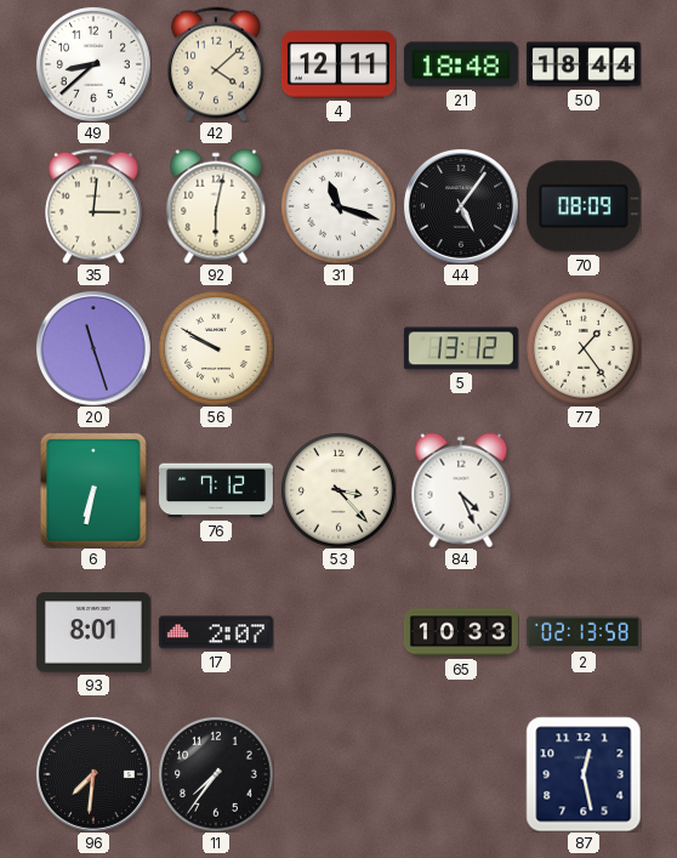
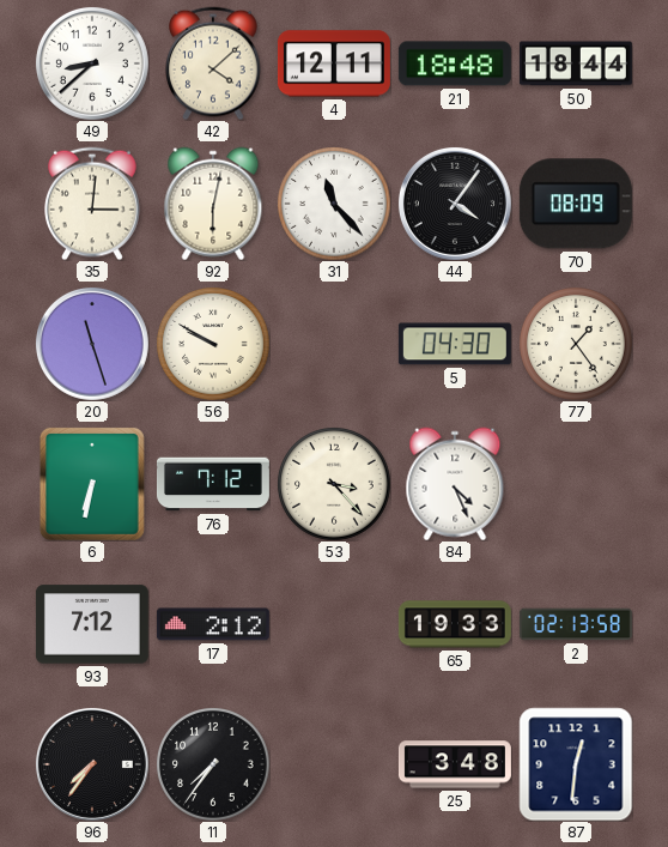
31: 11:18 -> 11:23 (334, 204)
44: 5:06 -> 4:06 (455, 204)
5: 13:12 -> 04:30 (455, 344)
93: 8:01 -> 7:12 (92, 624)
17: 2:07 -> 2:12 (213, 624)
65: 10:33 -> 19:33 (455, 624)
96: 7:31 -> 7:36 (92, 764)
25: none -> 3:48 (455, 764)
87: 12:28 -> 12:31 (576, 764)
